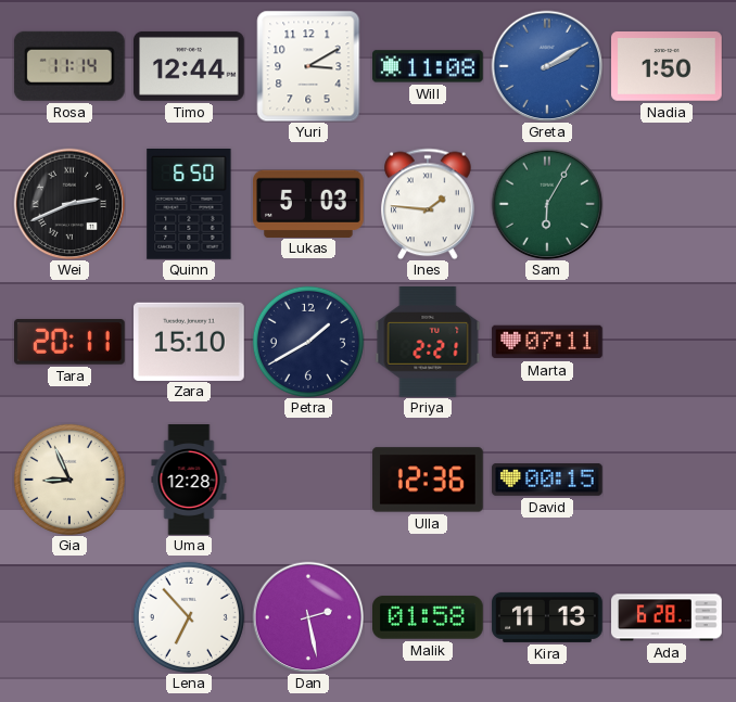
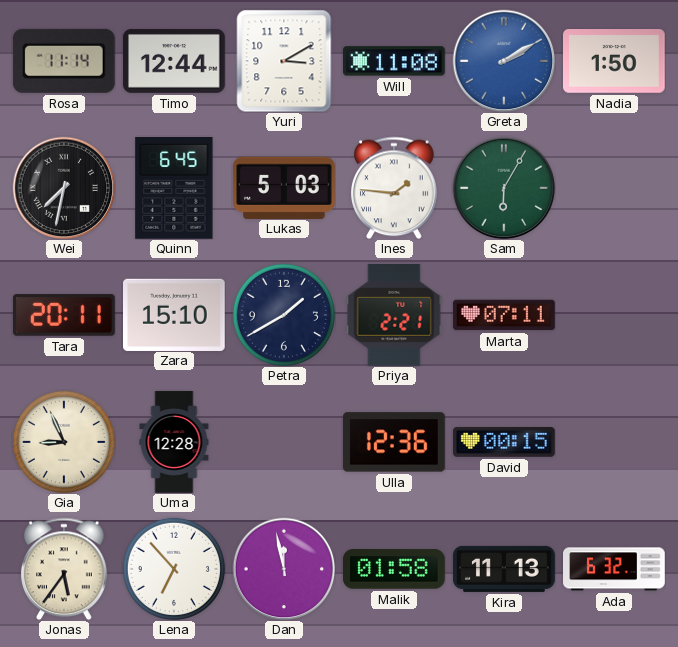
Wei: 2:41 -> 7:32 (64, 188)
Quinn: 6:50 -> 6:45 (174, 189)
Jonas: none -> 5:36 (65, 569)
Dan: 2:28 -> 11:58 (284, 569)
Ada: 6:28 -> 6:32 (615, 569)
